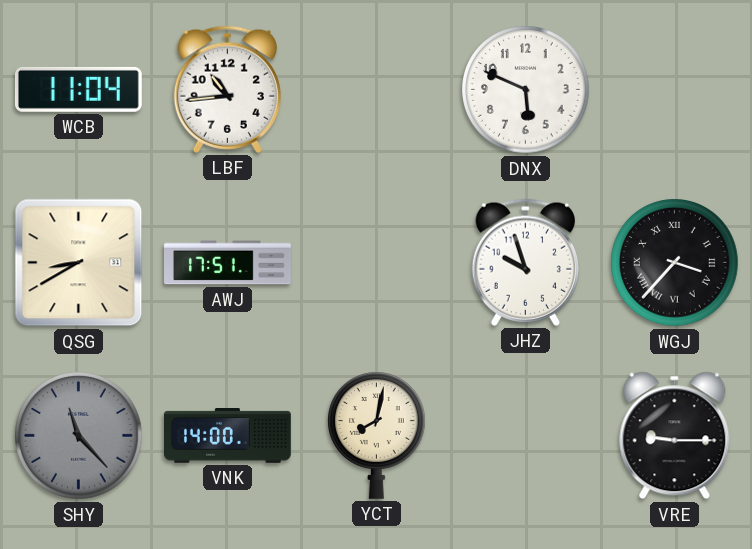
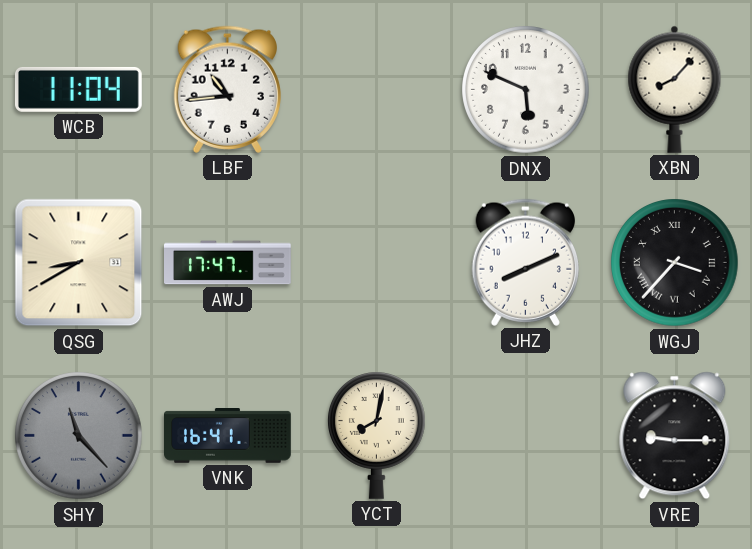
XBN: none -> 8:07 (675, 89)
AWJ: 17:51 -> 17:47 (228, 263)
JHZ: 9:57 -> 8:11 (525, 262)
VNK: 14:00 -> 16:41 (228, 436)
